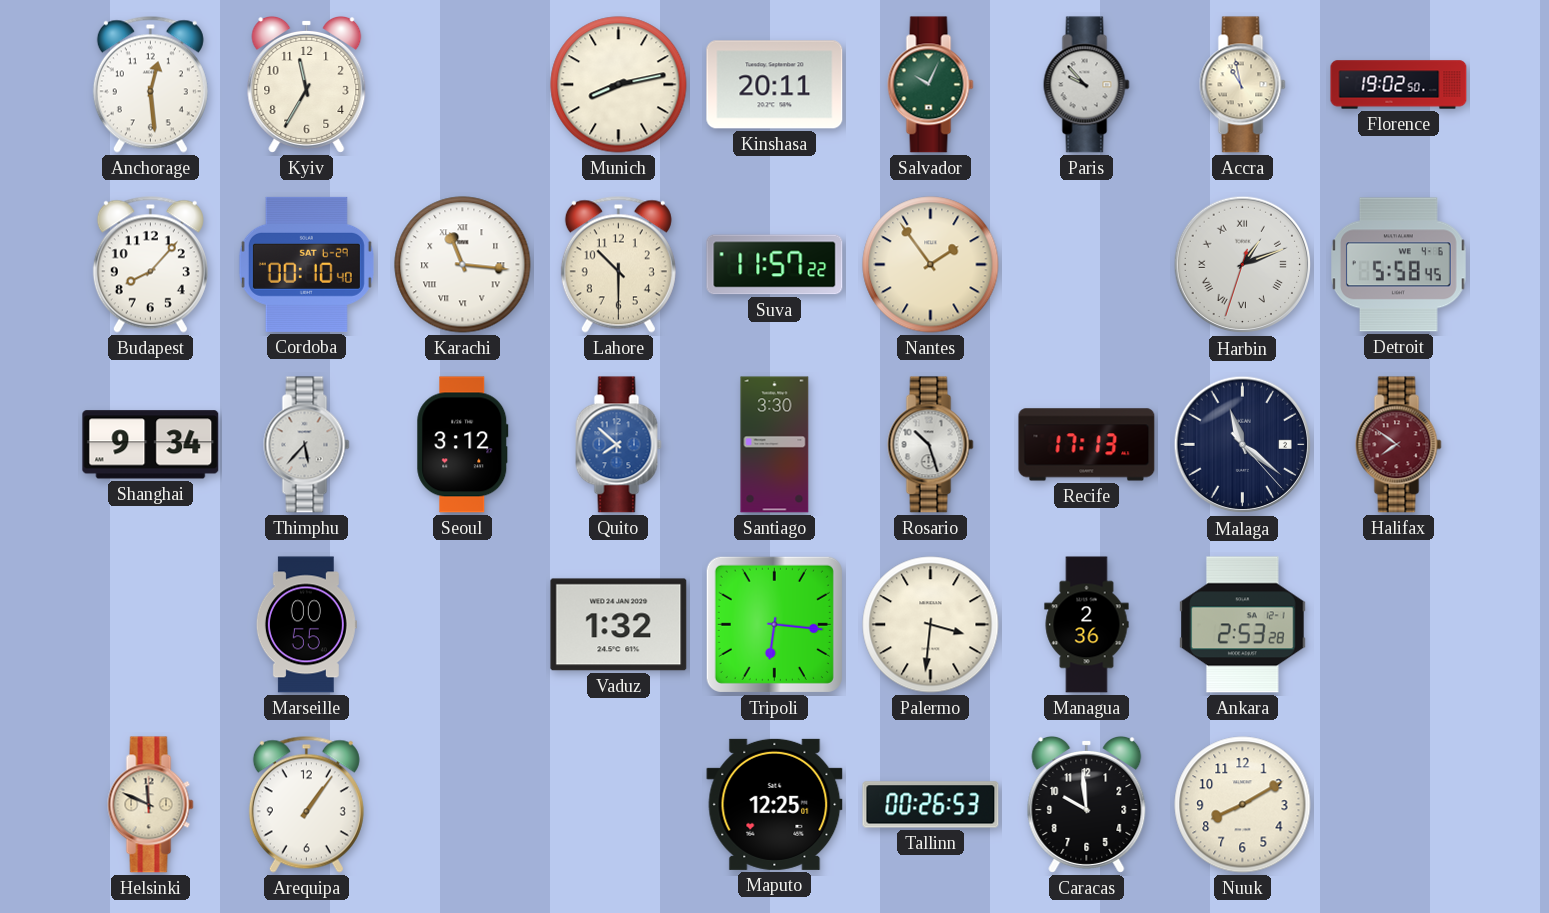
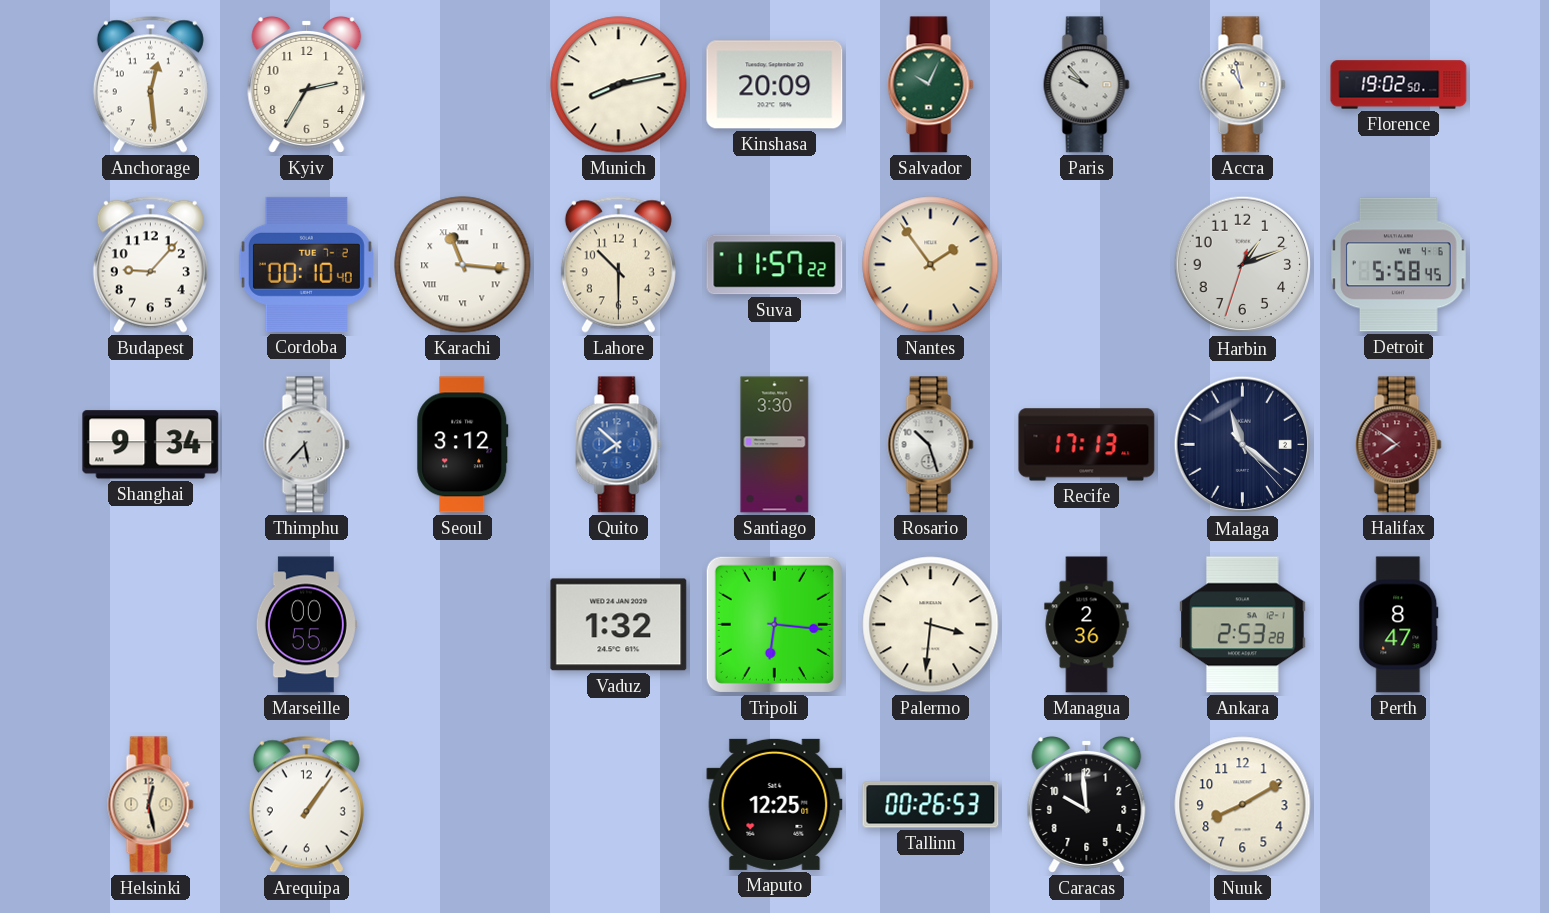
Kyiv: 11:35 -> 2:35 (307, 84)
Kinshasa: 20:11 -> 20:09 (775, 85)
Budapest: 8:07 -> 9:07 (150, 264)
Cordoba date: SAT 6-29 -> TUE 7-2 (306, 264)
Harbin numerals: Roman -> Arabic (1243, 265)
Perth: none -> 8:47 (1399, 625)
Helsinki: 11:49 -> 12:28 (151, 805)
